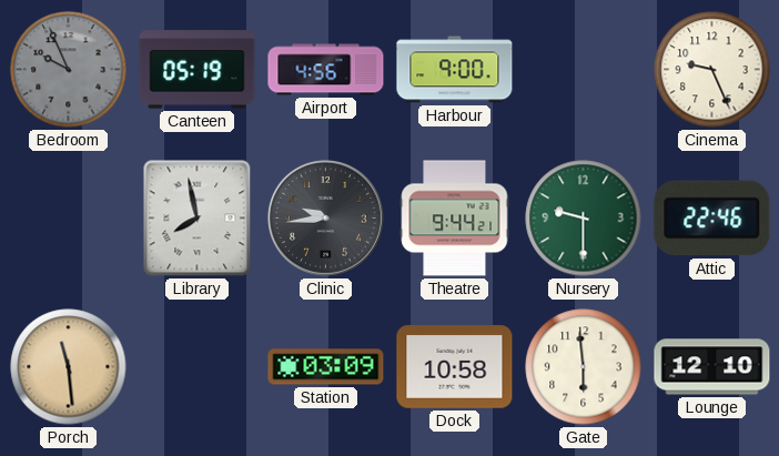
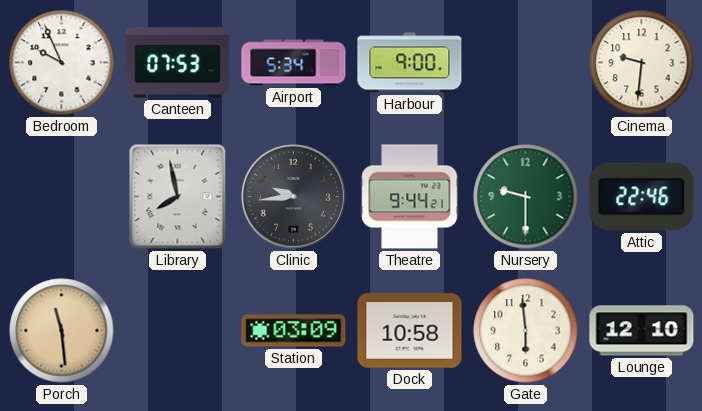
Bedroom dial: grey -> white (62, 63)
Canteen: 05:19 -> 07:53 (178, 63)
Airport: 4:56 -> 5:34 (294, 63)
Cinema: 9:26 -> 9:31 (642, 63)
